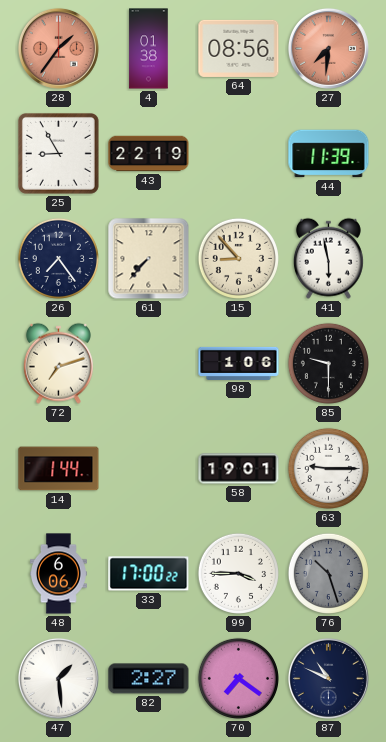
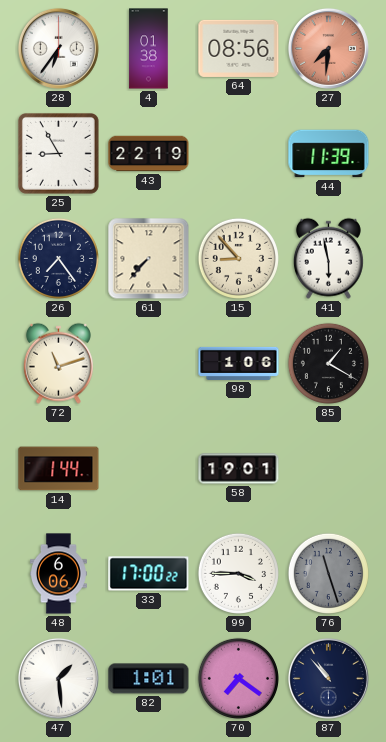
28: 1:36 -> 6:36 (58, 48)
28 dial: salmon -> white (58, 48)
72: 7:12 -> 11:12 (58, 363)
85: 9:30 -> 1:20 (328, 363)
63: 9:15 -> none (328, 468)
76: 10:27 -> 11:27 (328, 573)
82: 2:27 -> 1:01 (149, 679)
87: 10:49 -> 10:53 (328, 678)
